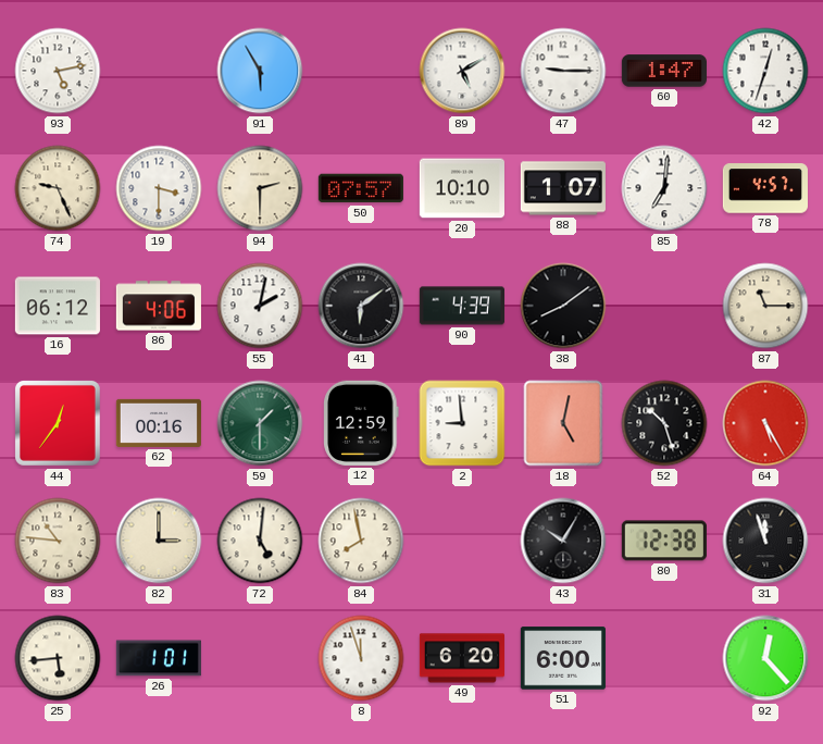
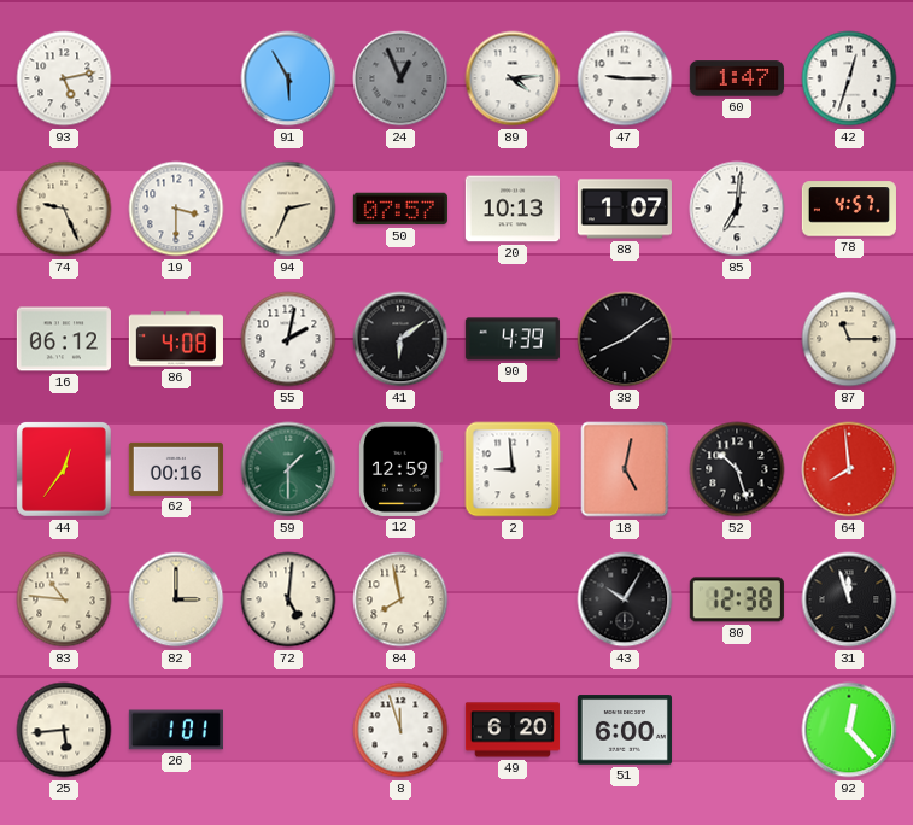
24: none -> 12:56 (400, 78)
89: 5:10 -> 4:14 (513, 78)
94: 2:30 -> 2:34 (288, 209)
20: 10:10 -> 10:13 (513, 209)
86: 4:06 -> 4:08 (176, 339)
64: 5:25 -> 7:59 (849, 469)
